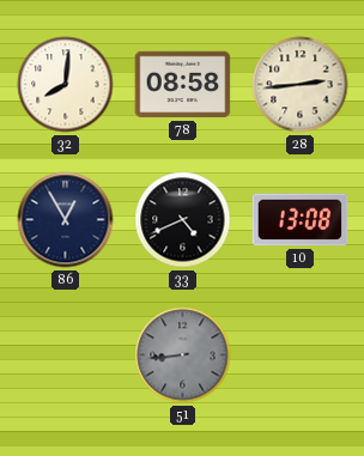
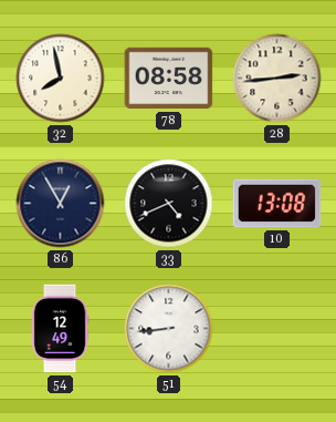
32: 8:01 -> 7:58 (61, 79)
54: none -> 12:49 (60, 329)
51 dial: grey -> white (169, 329)
